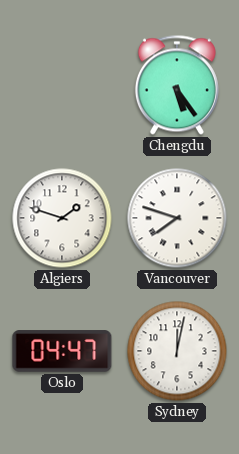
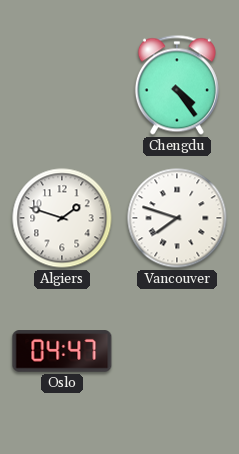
Chengdu: 5:24 -> 4:24 (177, 85)
Sydney: 12:02 -> none (177, 351)
